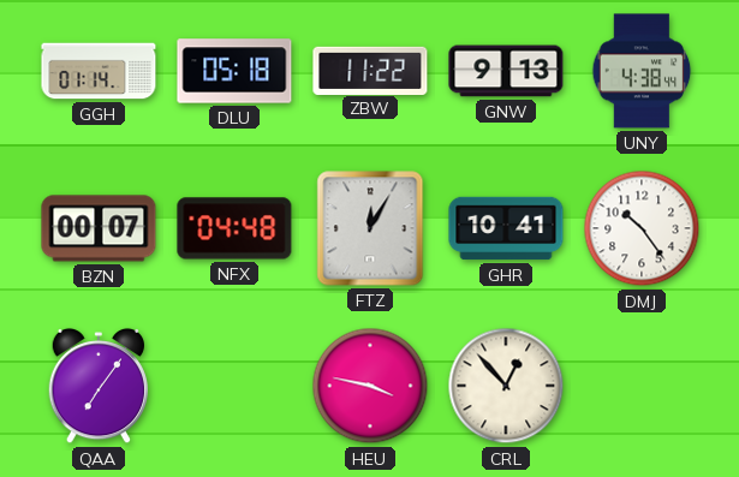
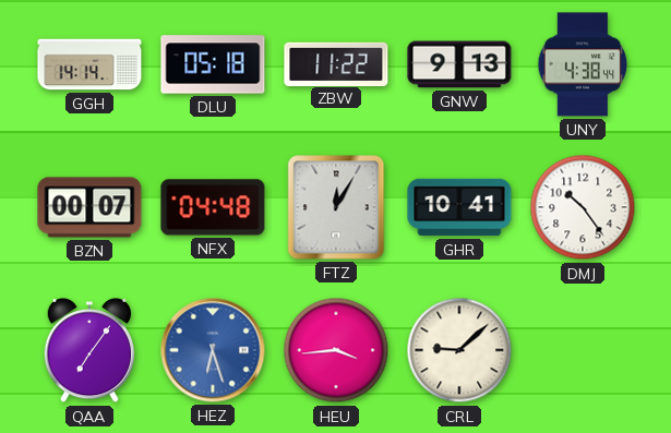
GGH: 01:14 -> 14:14 (89, 64)
HEZ: none -> 6:27 (213, 350)
HEU: 3:47 -> 3:44 (336, 350)
CRL: 12:53 -> 9:08 (459, 350)
